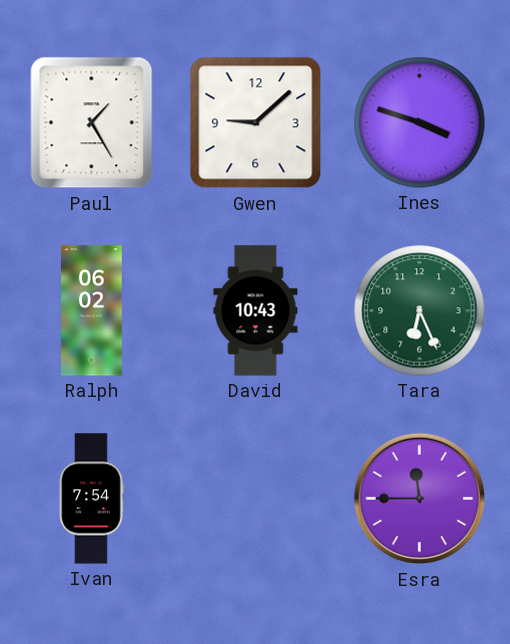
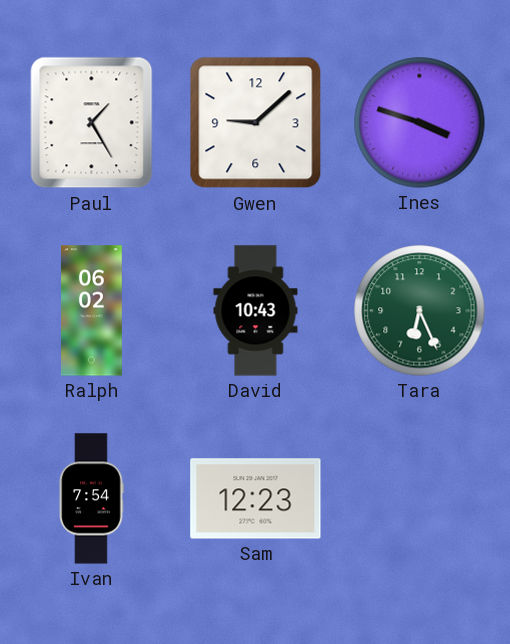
Sam: none -> 12:23 (256, 499)
Esra: 11:45 -> none (420, 499)
